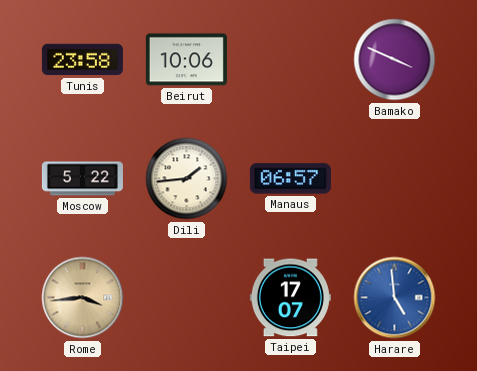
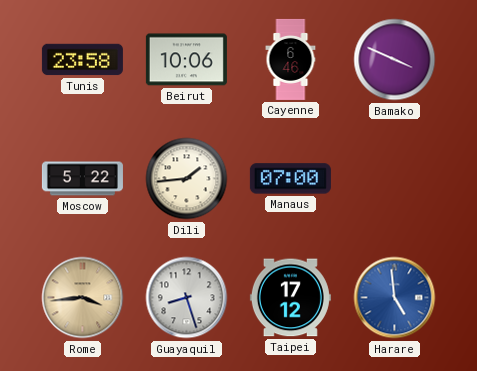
Cayenne: none -> 6:46 (291, 59)
Manaus: 06:57 -> 07:00 (290, 179)
Guayaquil: none -> 8:27 (187, 298)
Taipei: 17:07 -> 17:12 (290, 298)
